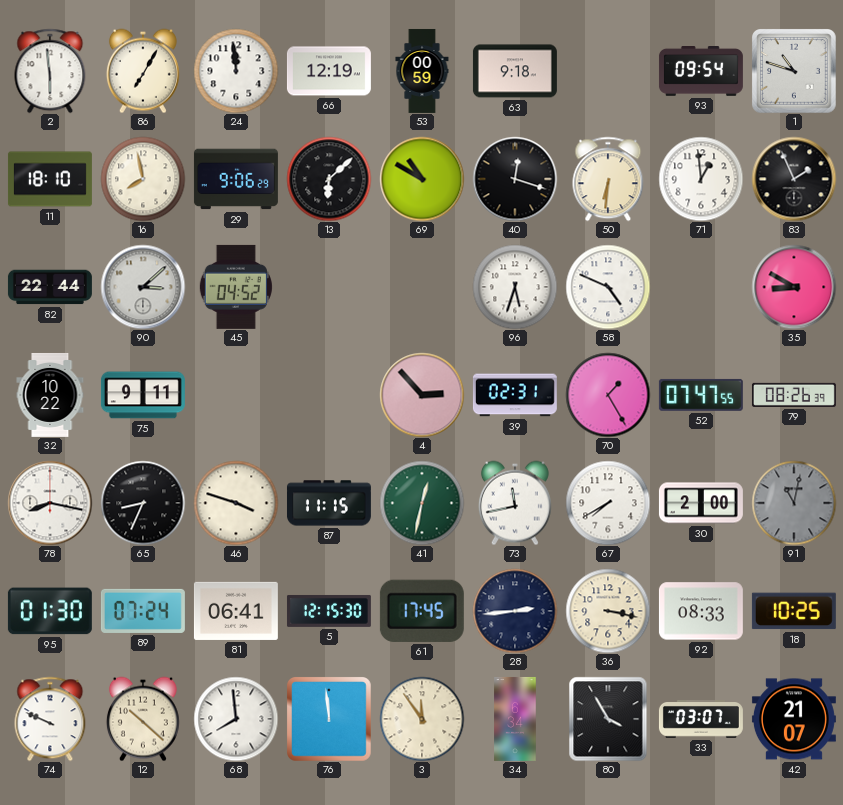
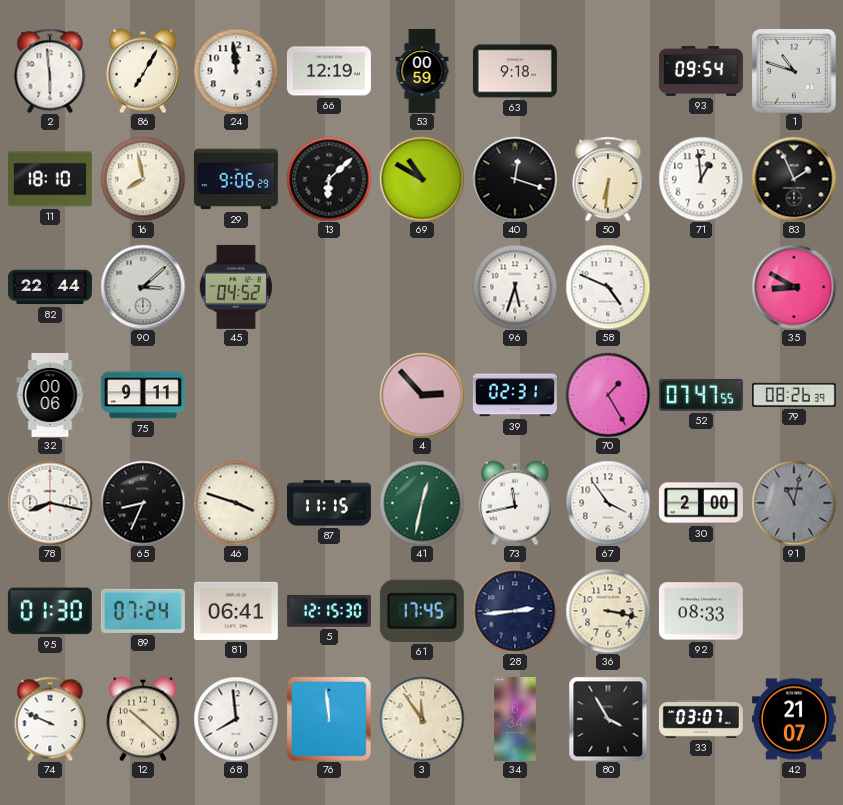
32: 10:22 -> 00:06 (50, 395)
67: 7:40 -> 3:54 (608, 503)
18: 10:25 -> none (794, 611)
